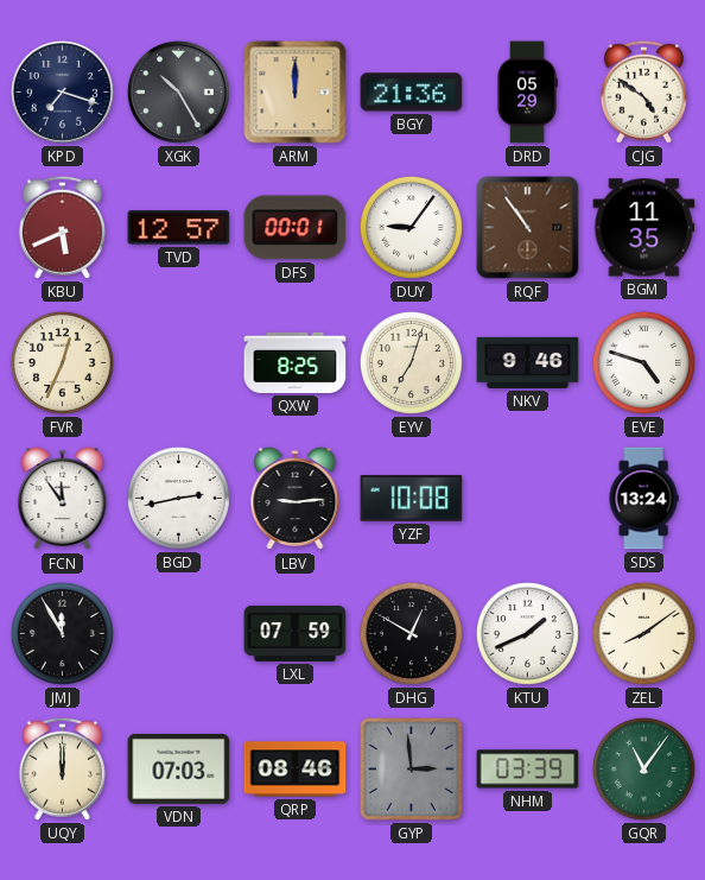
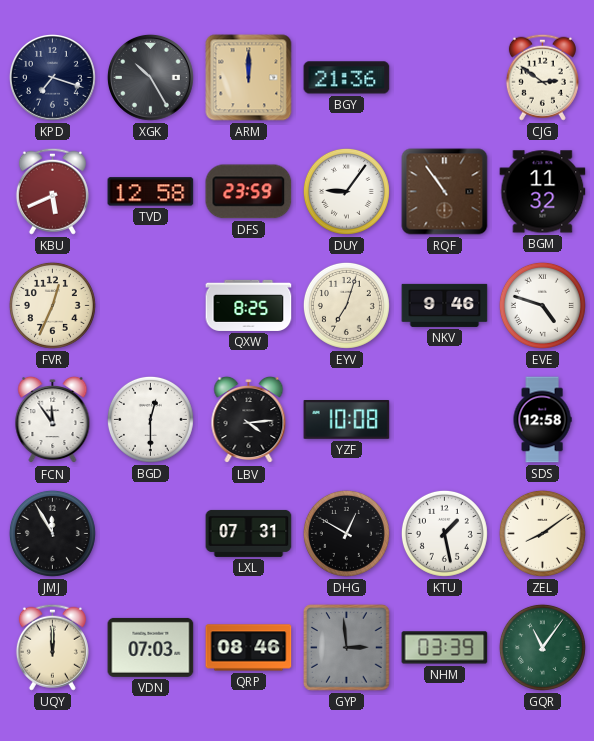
DRD: 05:29 -> none (527, 93)
CJG: 4:51 -> 2:51 (542, 77)
TVD: 12:57 -> 12:58 (151, 192)
DFS: 00:01 -> 23:59 (249, 192)
BGM: 11:35 -> 11:32 (543, 192)
BGD: 2:43 -> 12:30 (150, 419)
LBV: 9:14 -> 4:14 (249, 420)
SDS: 13:24 -> 12:58 (542, 420)
LXL: 07:59 -> 07:31 (249, 533)
KTU: 1:41 -> 1:28 (444, 533)
